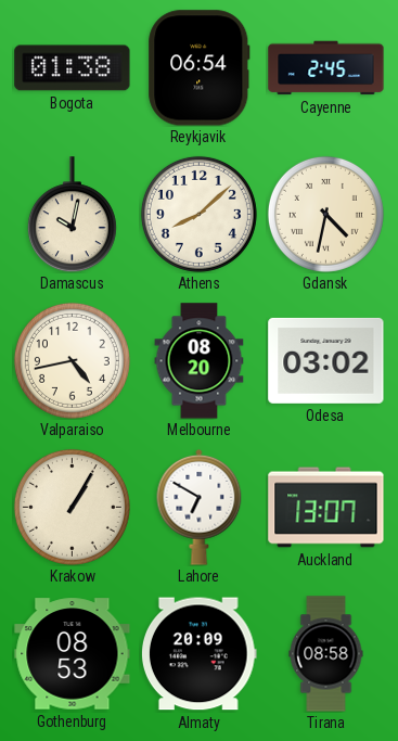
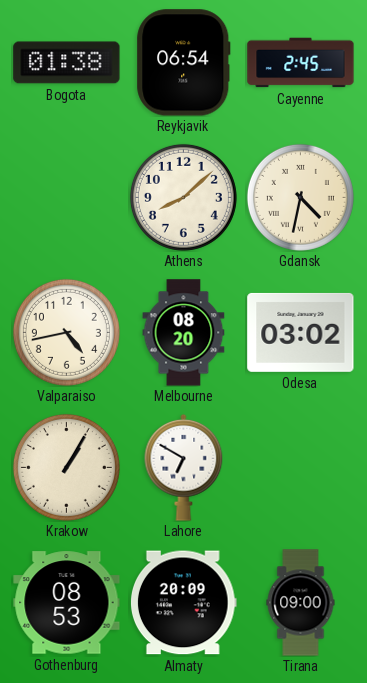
Damascus: 10:02 -> none (72, 215)
Auckland: 13:07 -> none (326, 508)
Tirana: 08:58 -> 09:00 (301, 603)
